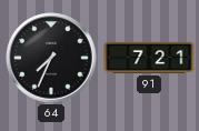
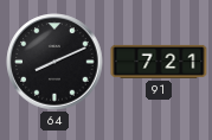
64: 7:34 -> 8:11 (54, 62)
